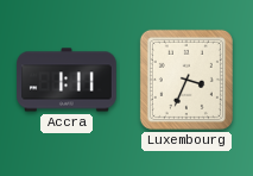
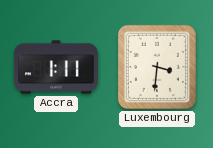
Luxembourg: 3:34 -> 3:31 (157, 67)
